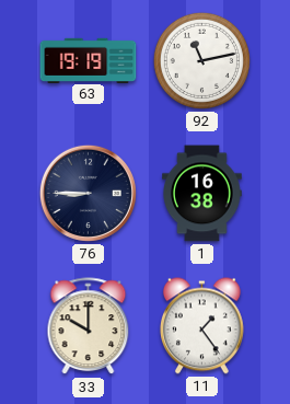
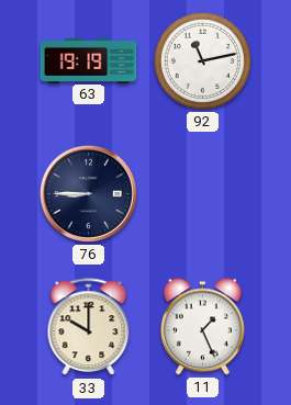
1: 16:38 -> none (202, 194)
11: 1:24 -> 1:26 (202, 327)
